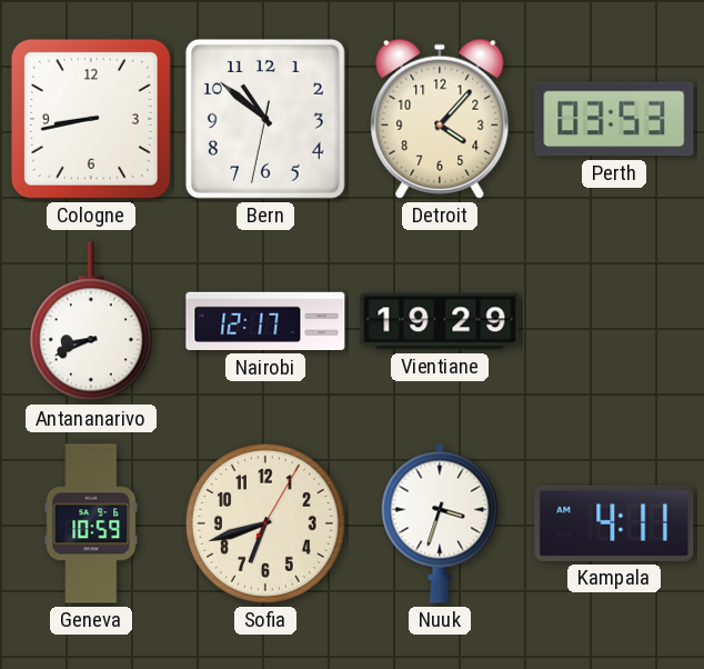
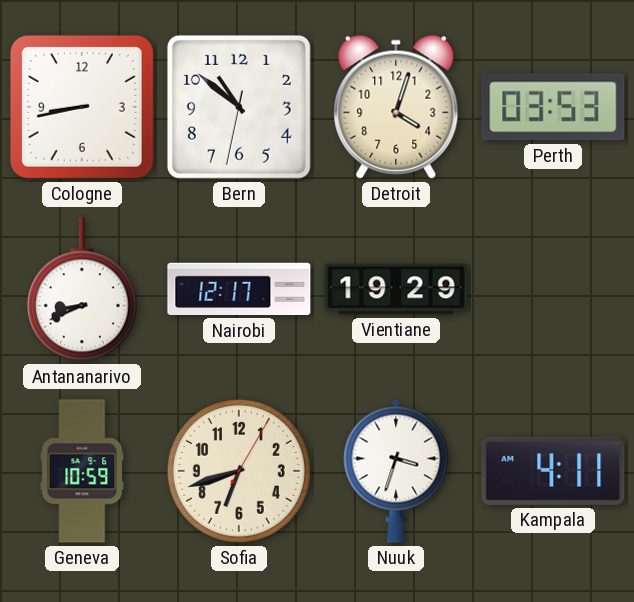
Detroit: 4:07 -> 4:03 (396, 107)
